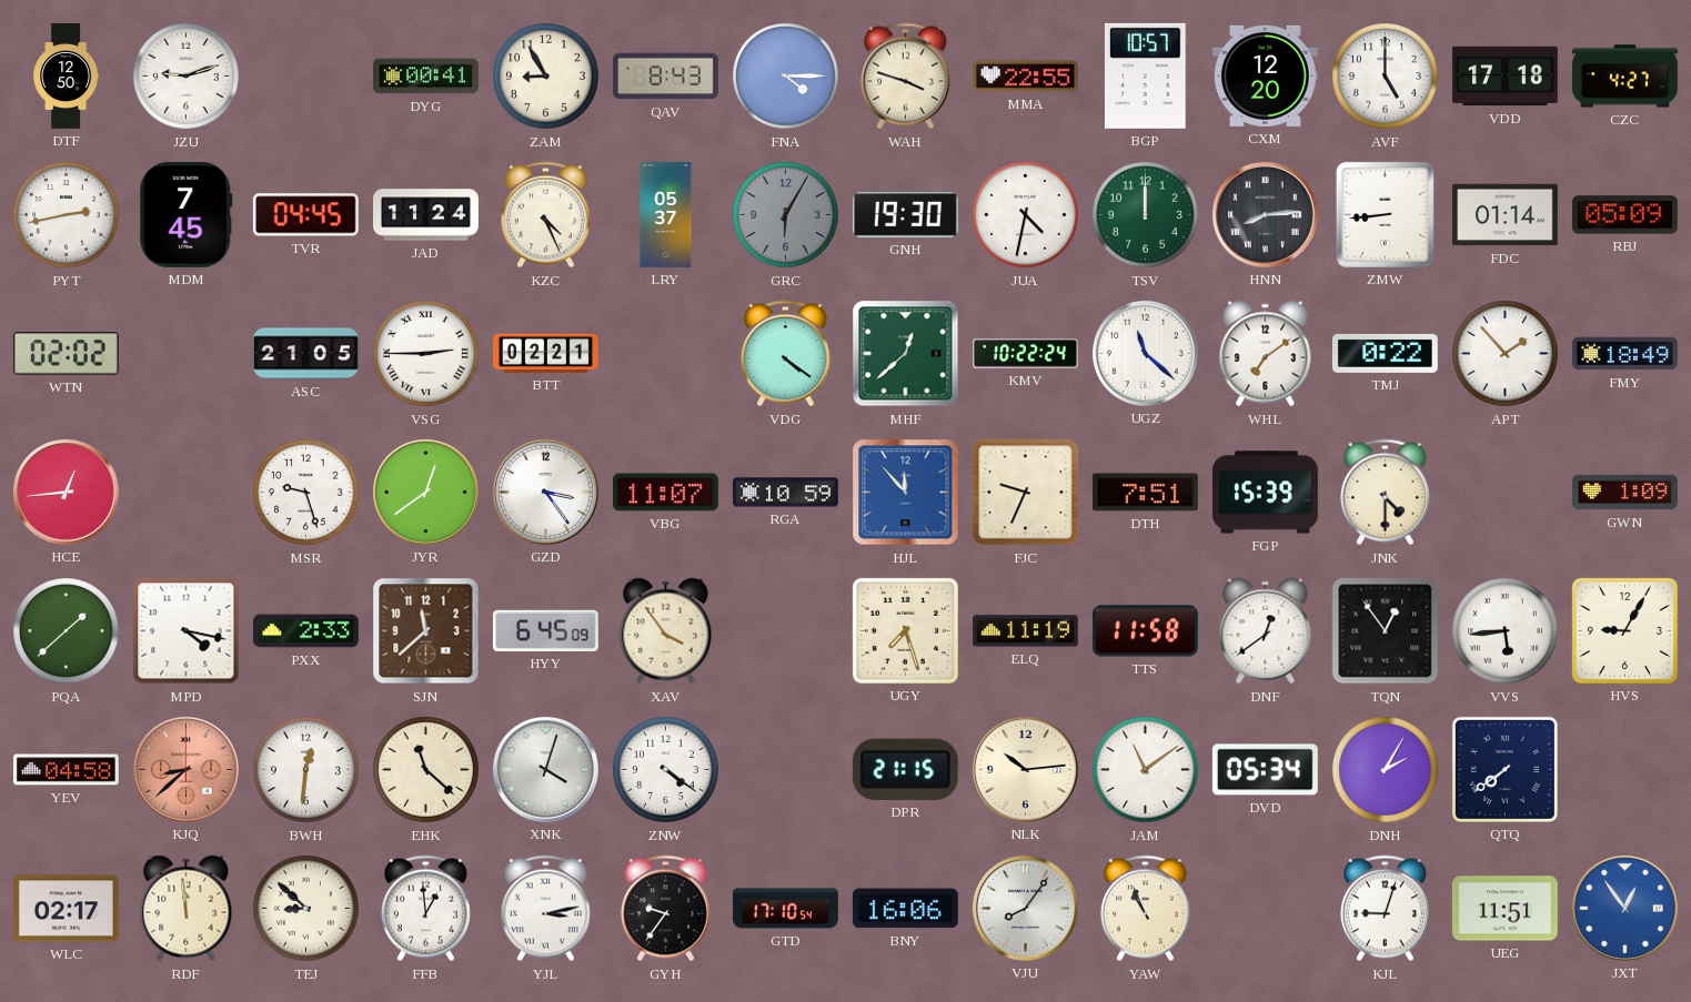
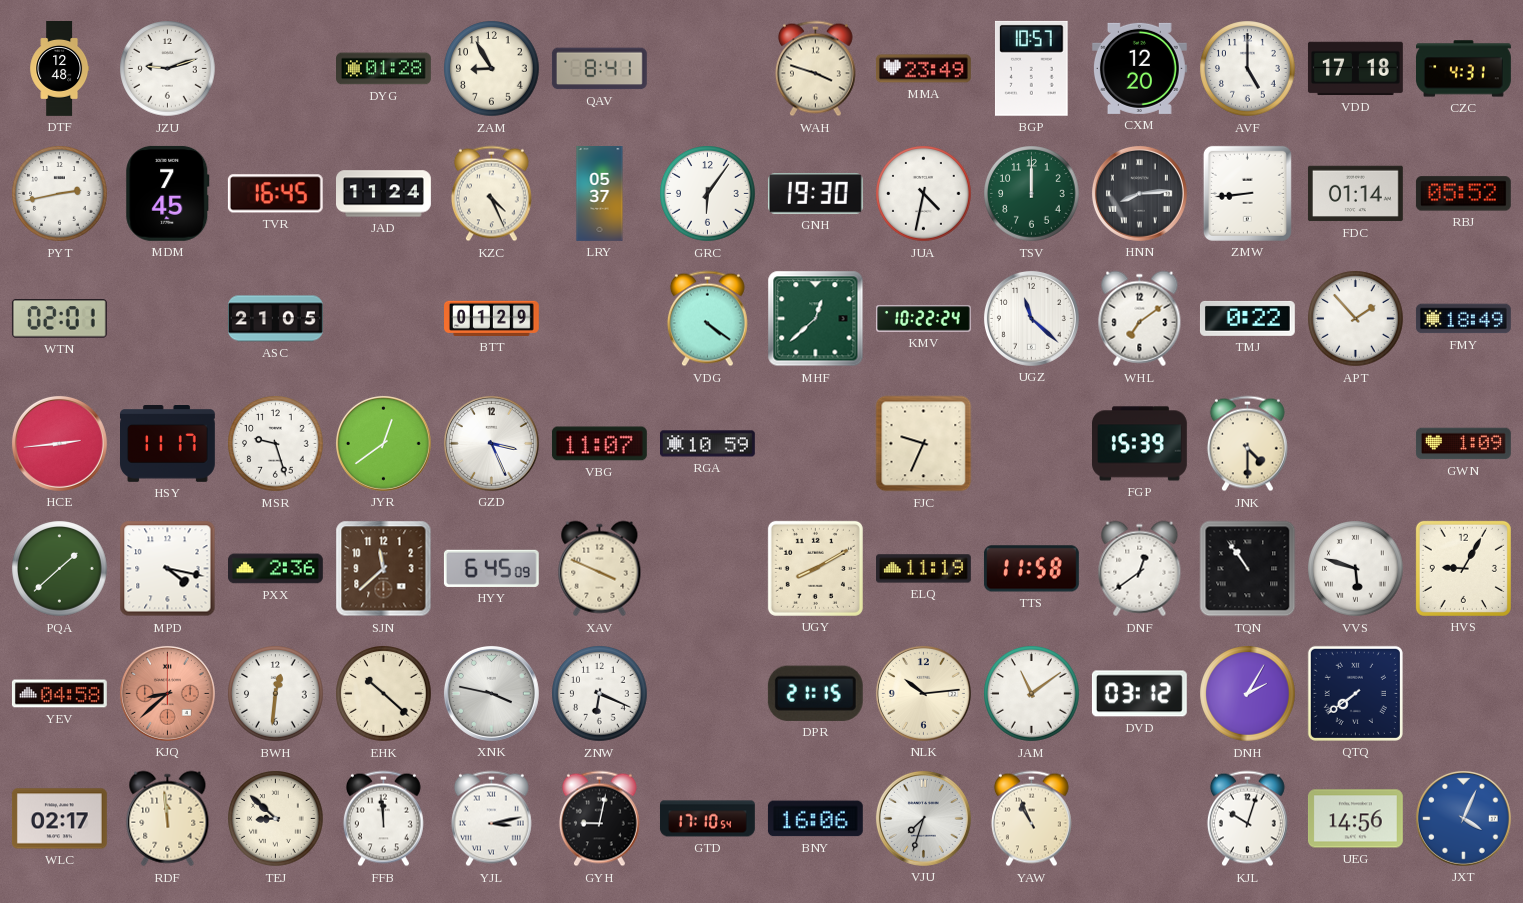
DTF: 12:50 -> 12:48 (60, 69)
DYG: 00:41 -> 01:28 (384, 69)
QAV: 8:43 -> 8:41 (599, 69)
FNA: 4:15 -> none (786, 77)
MMA: 22:55 -> 23:49 (923, 69)
CZC: 4:27 -> 4:31 (1464, 69)
TVR: 04:45 -> 16:45 (275, 194)
GRC: 6:05 -> 6:06 (708, 194)
GRC dial: grey -> white (708, 194)
RBJ: 05:09 -> 05:52 (1463, 194)
WTN: 02:02 -> 02:01 (59, 319)
VSG: 2:45 -> none (426, 354)
BTT: 02:21 -> 01:29 (492, 318)
HCE: 12:44 -> 2:44 (59, 443)
HSY: none -> 11:17 (168, 444)
GZD: 3:24 -> 3:26 (491, 443)
HJL: 11:53 -> none (906, 493)
DTH: 7:51 -> none (1145, 493)
PXX: 2:33 -> 2:36 (276, 569)
XAV: 3:54 -> 3:49 (600, 569)
UGY: 7:27 -> 8:10 (815, 568)
TQN: 12:54 -> 10:54 (1248, 569)
VVS: 5:44 -> 5:48 (1356, 569)
EHK: 11:22 -> 10:22 (384, 694)
XNK: 4:03 -> 3:47 (491, 693)
ZNW: 4:21 -> 6:19 (600, 694)
DVD: 05:34 -> 03:12 (1139, 694)
FFB: 12:59 -> 11:59 (383, 819)
GYH: 9:36 -> 9:02 (599, 819)
VJU: 8:06 -> 7:33 (923, 818)
KJL: 9:03 -> 10:03 (1247, 819)
UEG: 11:51 -> 14:56 (1355, 819)
JXT: 12:54 -> 4:04 (1463, 818)
